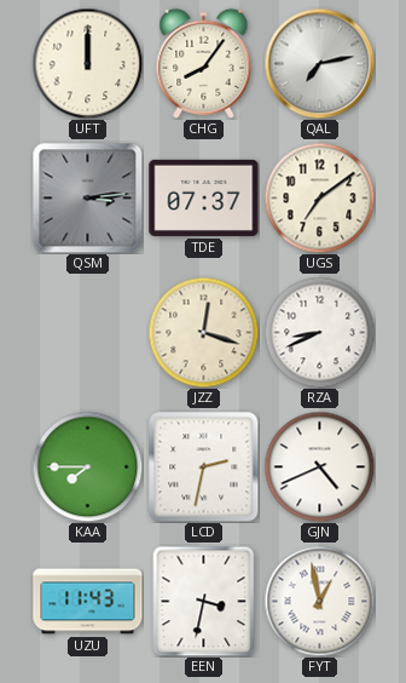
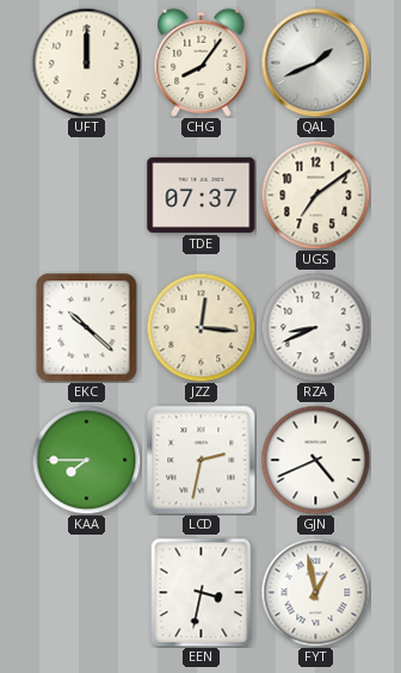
QAL: 7:13 -> 1:41 (315, 62)
QSM: 3:14 -> none (87, 197)
EKC: none -> 10:22 (87, 328)
JZZ: 12:18 -> 12:16 (200, 327)
UZU: 11:43 -> none (88, 602)
